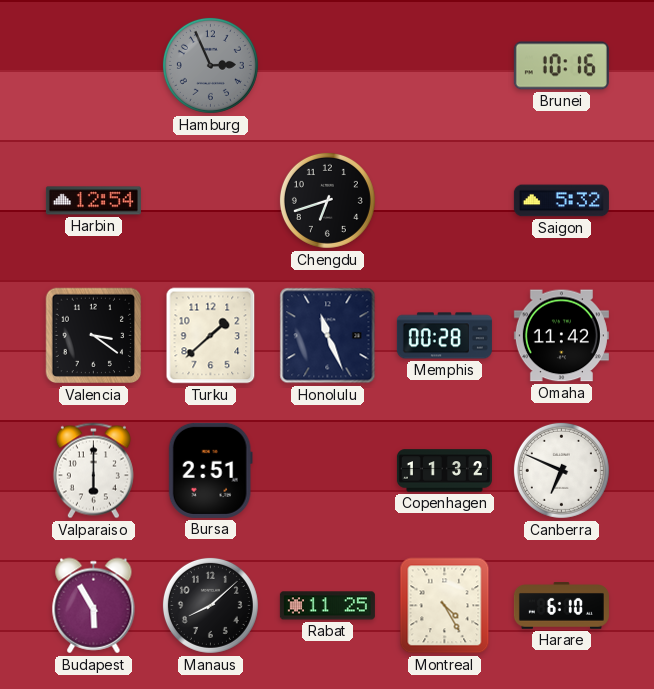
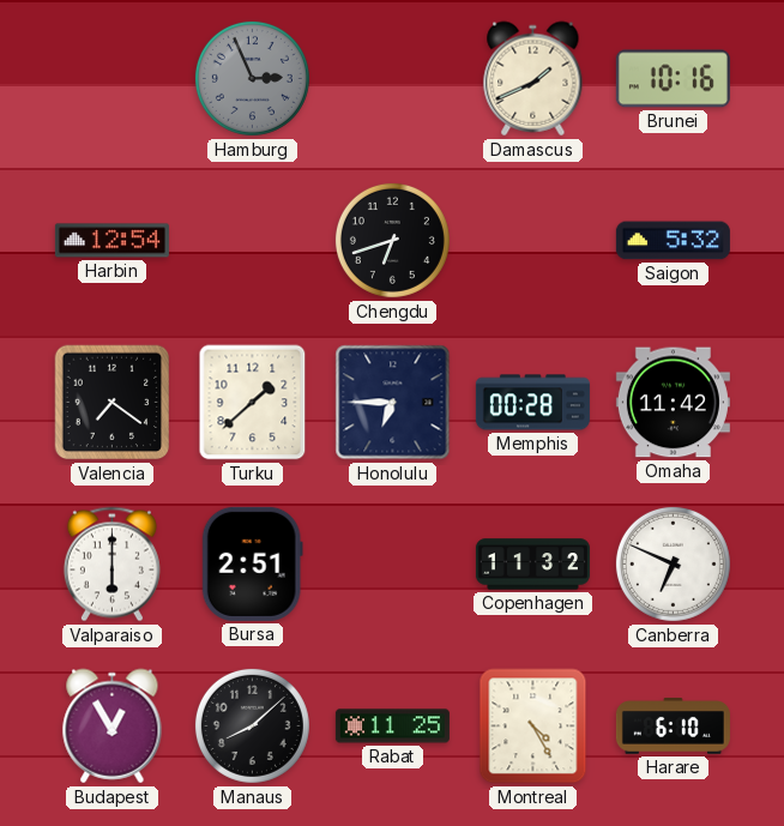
Damascus: none -> 1:41 (533, 79)
Valencia: 3:21 -> 7:21 (113, 403)
Honolulu: 11:26 -> 6:45 (393, 403)
Budapest: 5:55 -> 12:55 (113, 726)
